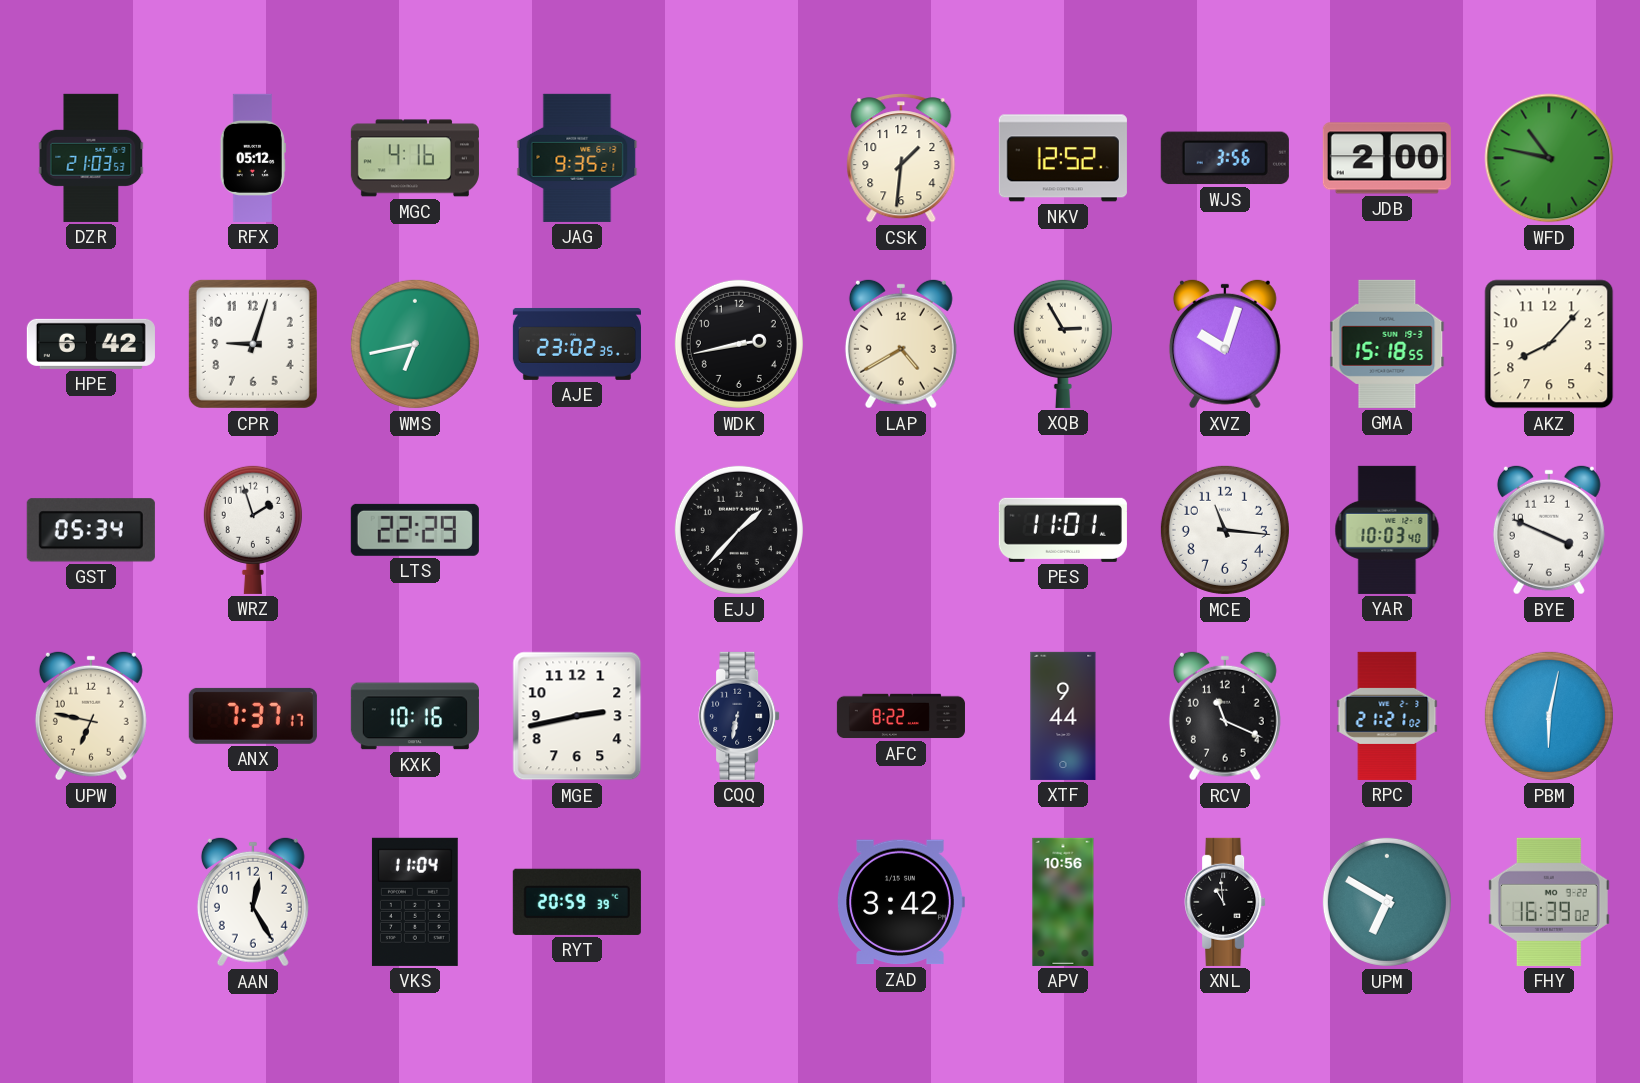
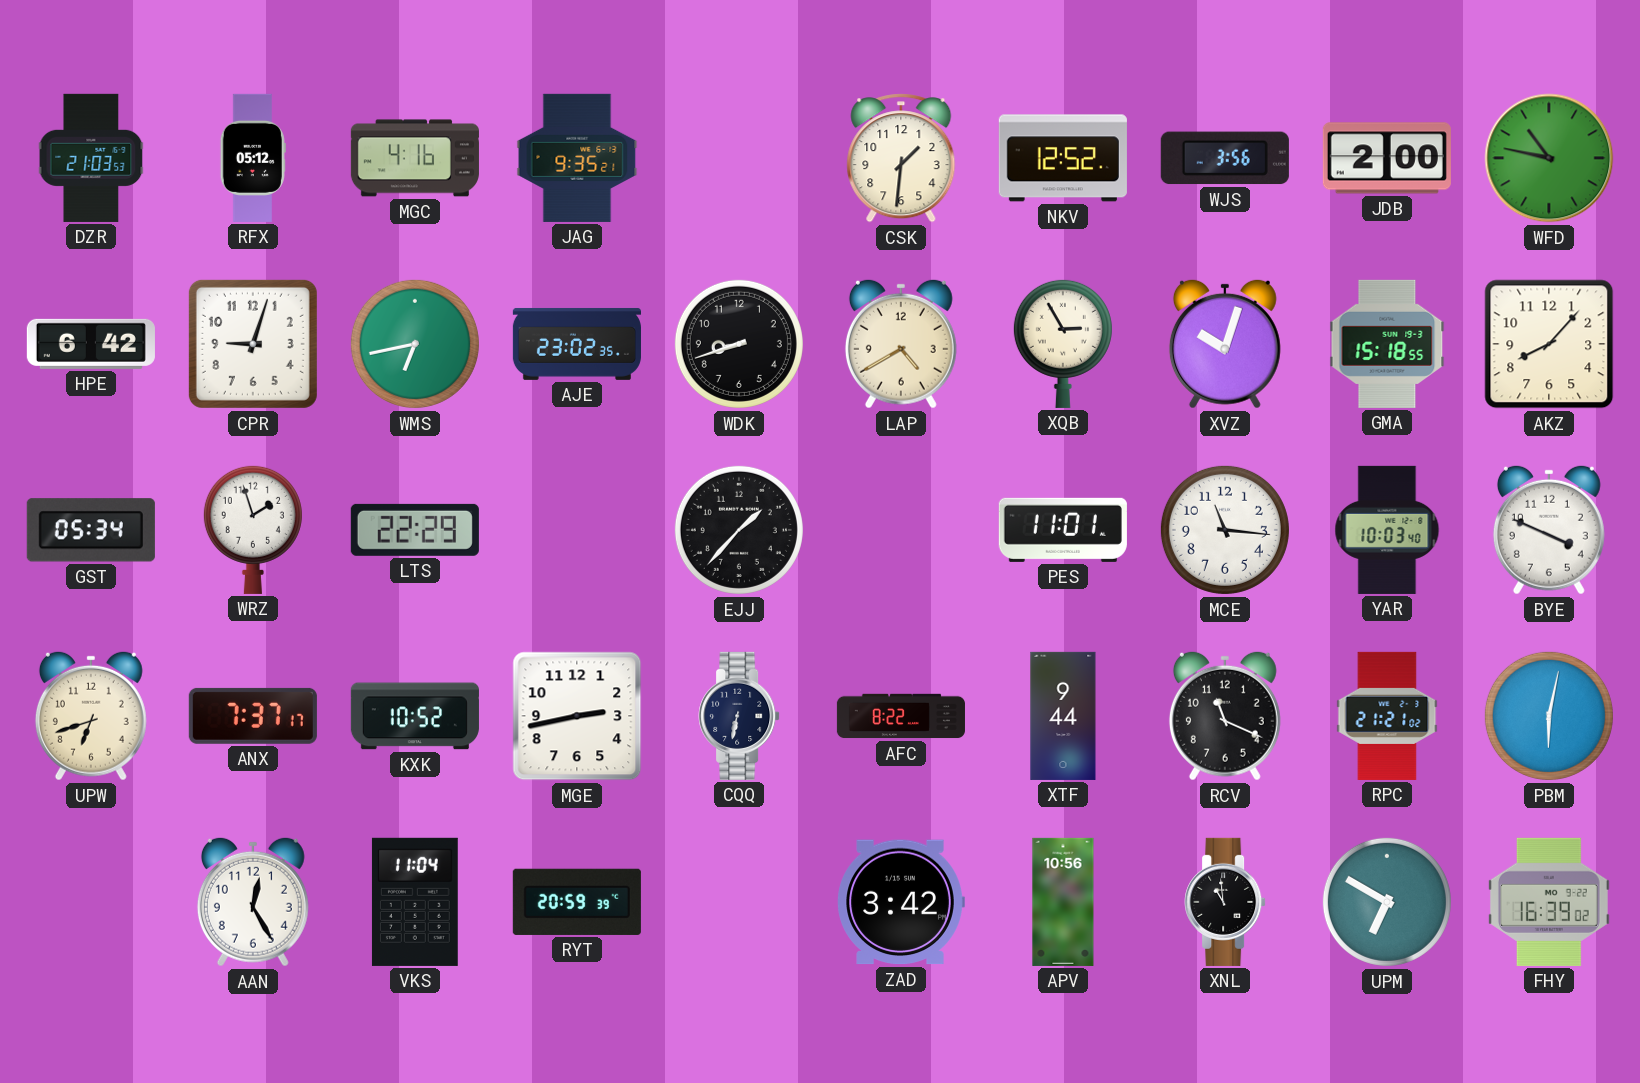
WDK: 2:43 -> 8:42 (739, 344)
UPW: 6:47 -> 6:42 (91, 716)
KXK: 10:16 -> 10:52 (415, 716)
